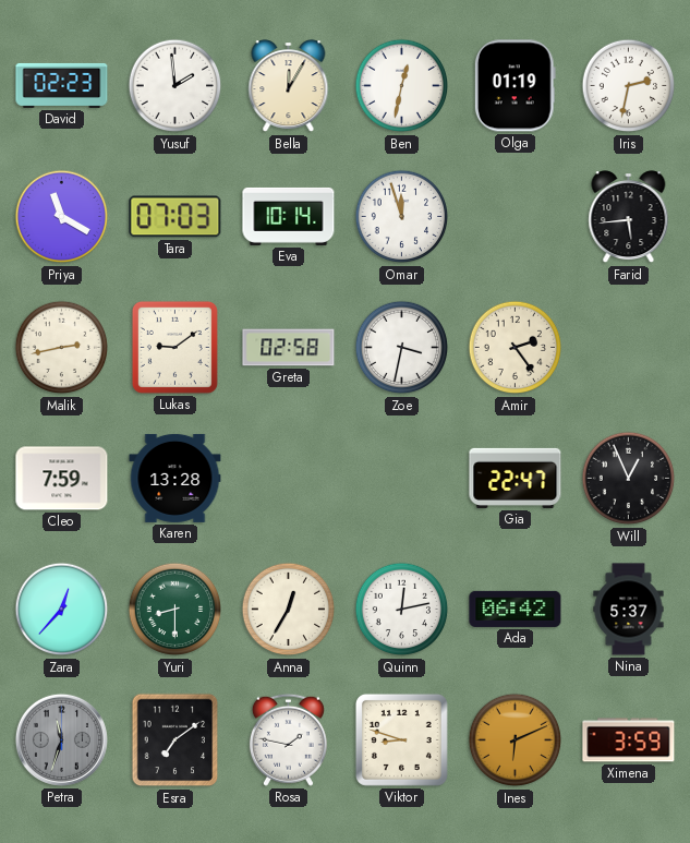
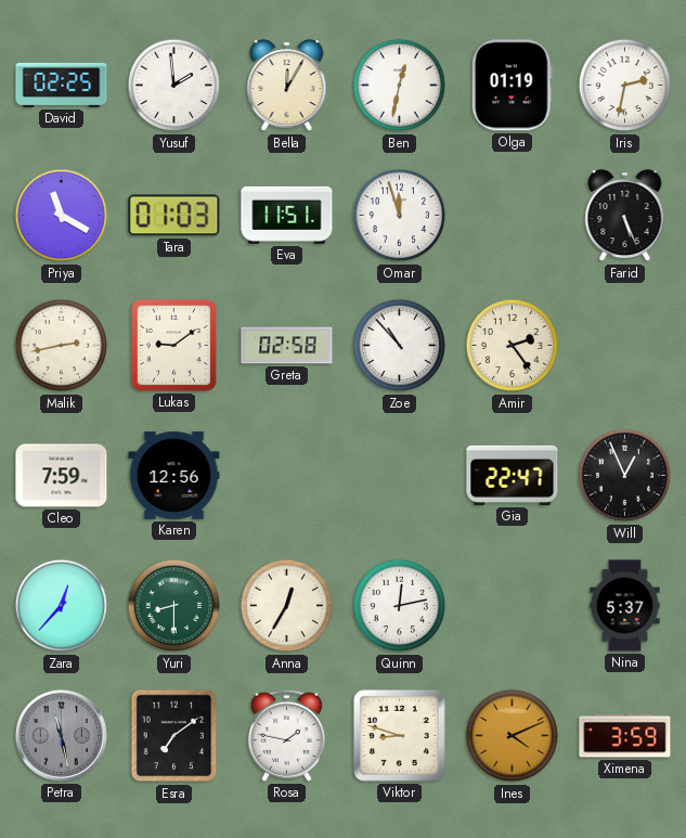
David: 02:23 -> 02:25 (62, 85)
Tara: 07:03 -> 01:03 (174, 216)
Eva: 10:14 -> 11:51 (287, 215)
Farid: 5:44 -> 5:26 (625, 216)
Zoe: 3:32 -> 10:53 (400, 346)
Karen: 13:28 -> 12:56 (174, 475)
Ada: 06:42 -> none (516, 609)
Petra: 11:33 -> 11:28 (61, 735)
Ines: 6:11 -> 4:11 (513, 736)
